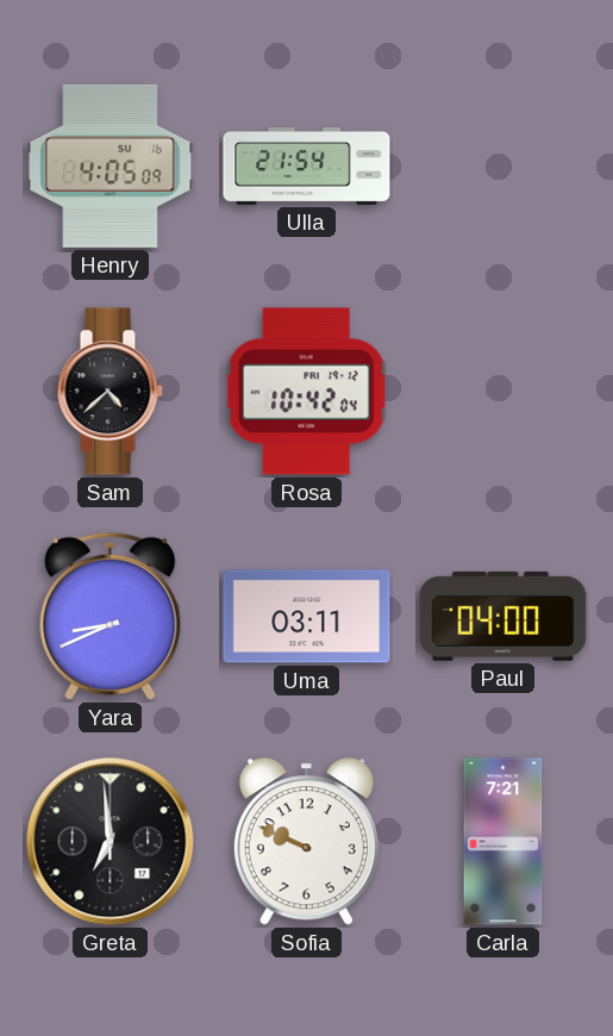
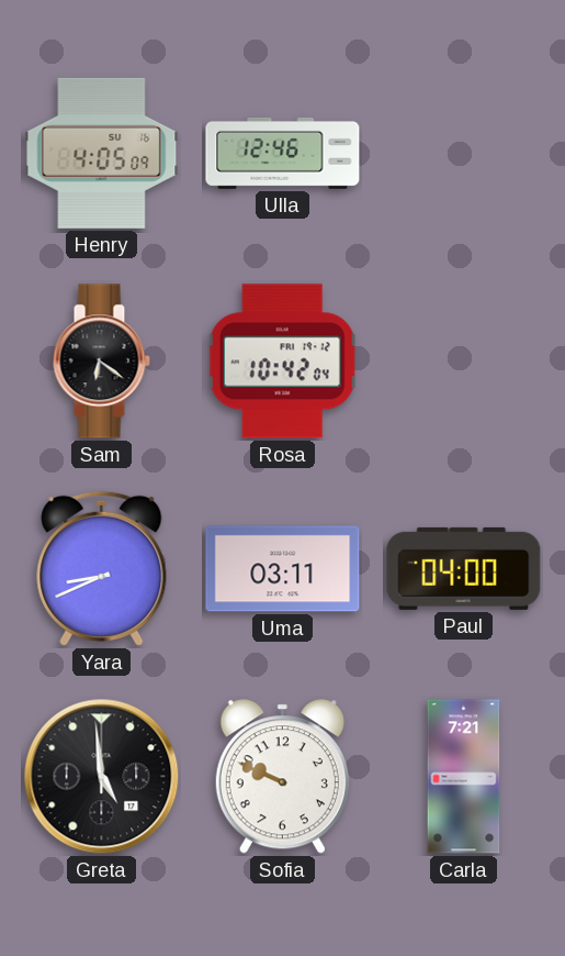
Ulla: 21:54 -> 12:46 (283, 153)
Sam: 4:38 -> 6:21 (101, 362)
Greta: 6:59 -> 4:59 (102, 777)
